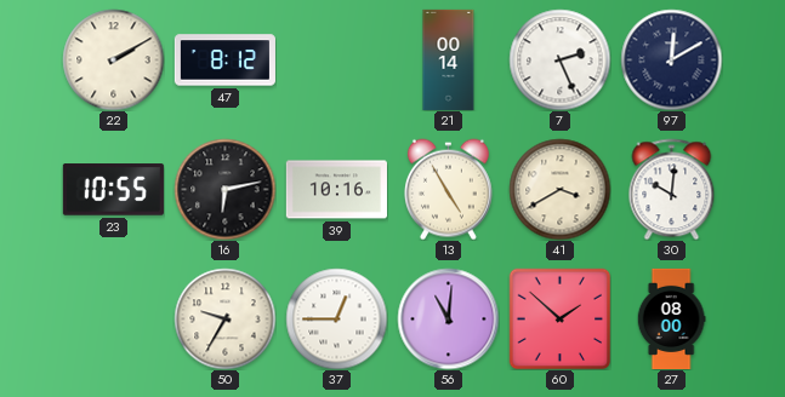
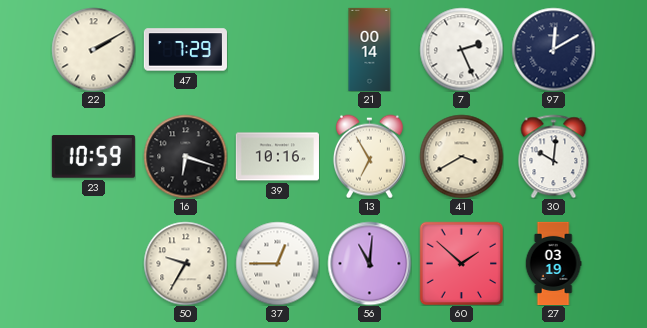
47: 8:12 -> 7:29 (185, 50)
23: 10:55 -> 10:59 (93, 157)
16: 6:13 -> 6:18 (185, 156)
13: 4:55 -> 6:55 (369, 156)
27: 08:00 -> 03:19 (553, 263)
